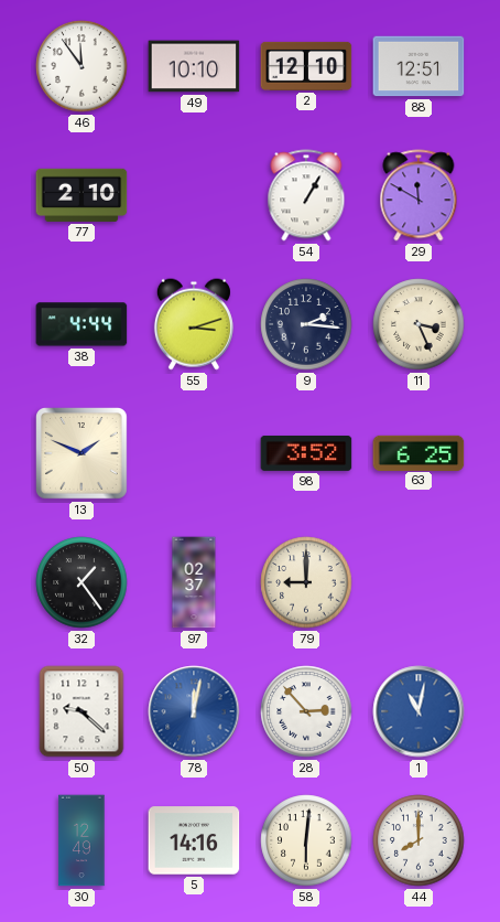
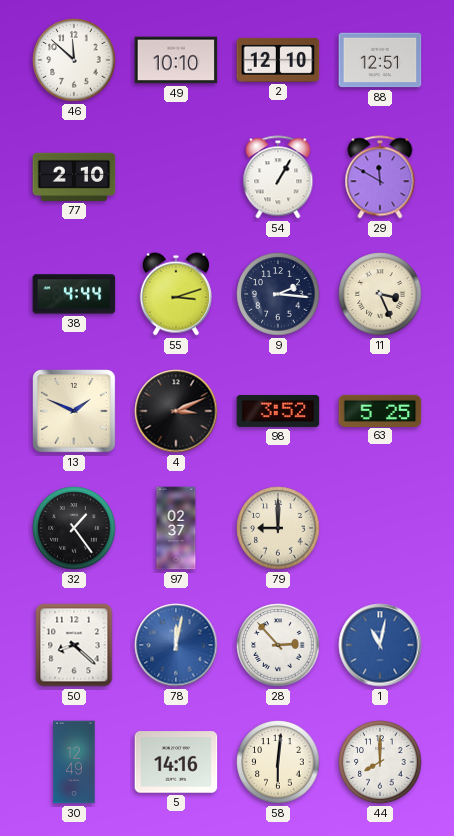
46: 11:54 -> 11:52 (74, 60)
4: none -> 3:11 (176, 411)
63: 6:25 -> 5:25 (380, 410)
50: 9:22 -> 8:22 (74, 645)
